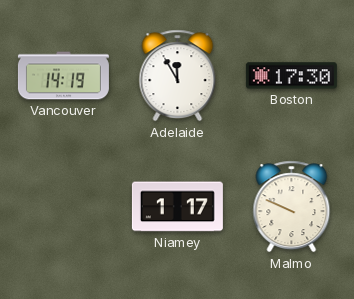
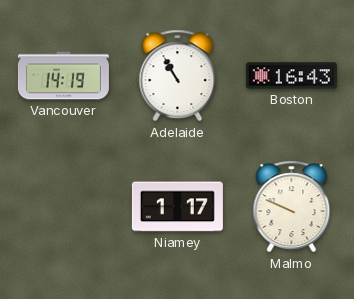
Adelaide: 11:55 -> 10:55 (178, 76)
Boston: 17:30 -> 16:43 (291, 76)
